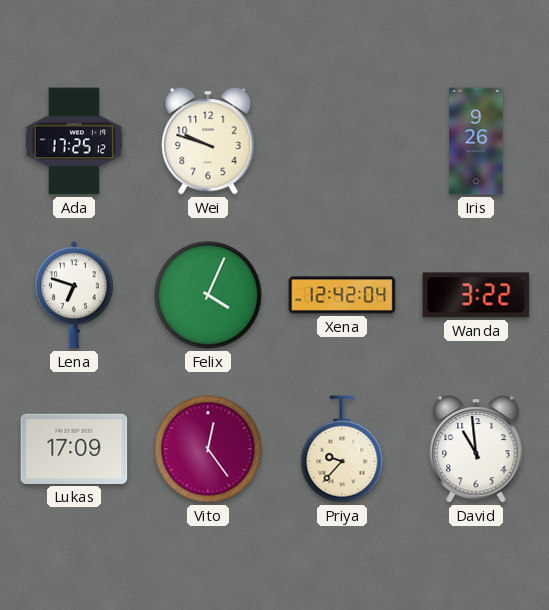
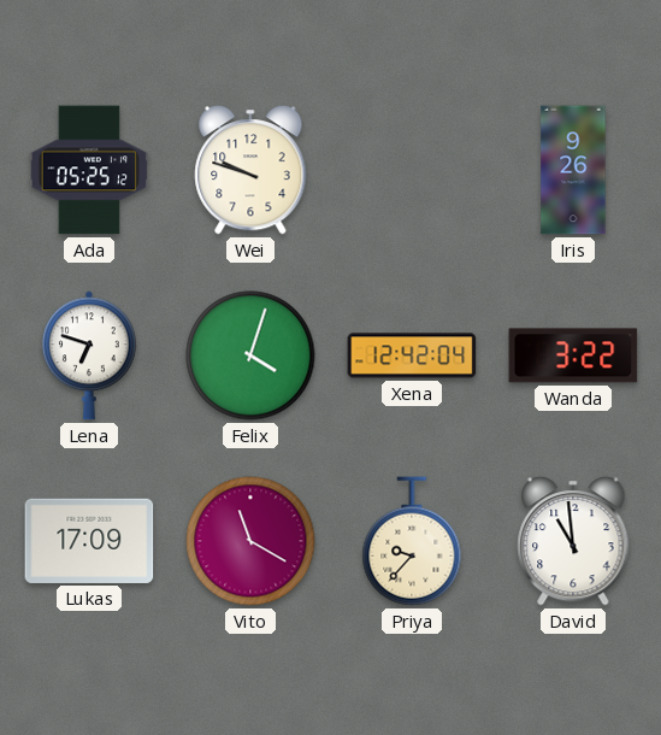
Ada: 17:25 -> 05:25 (88, 170)
Felix: 4:04 -> 4:03 (250, 355)
Vito: 12:24 -> 11:20 (250, 541)
